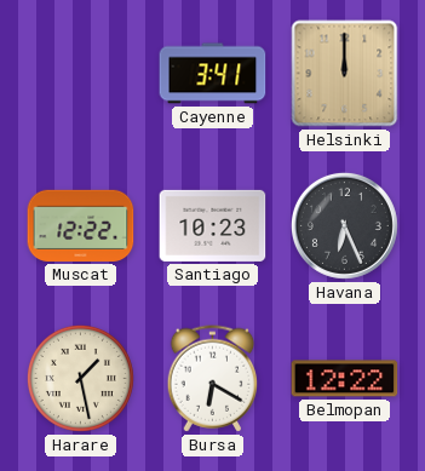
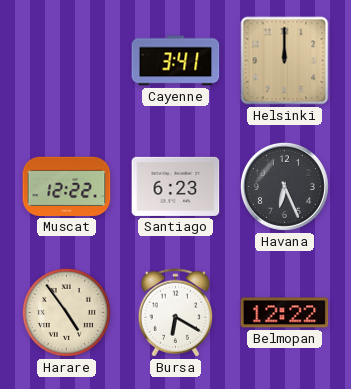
Santiago: 10:23 -> 6:23 (176, 186)
Harare: 1:28 -> 4:54 (66, 312)
